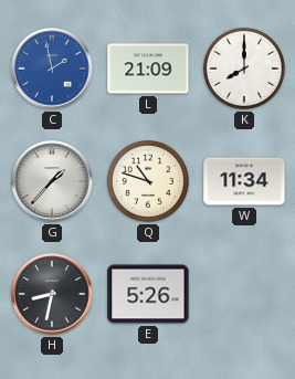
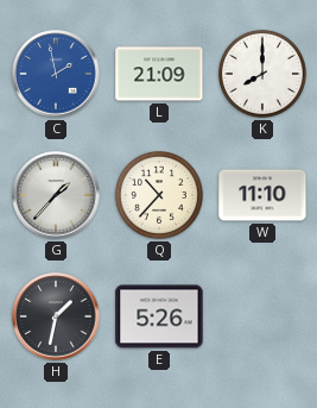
Q: 10:48 -> 10:37 (159, 195)
W: 11:34 -> 11:10 (262, 195)
H: 8:32 -> 1:32 (56, 316)
